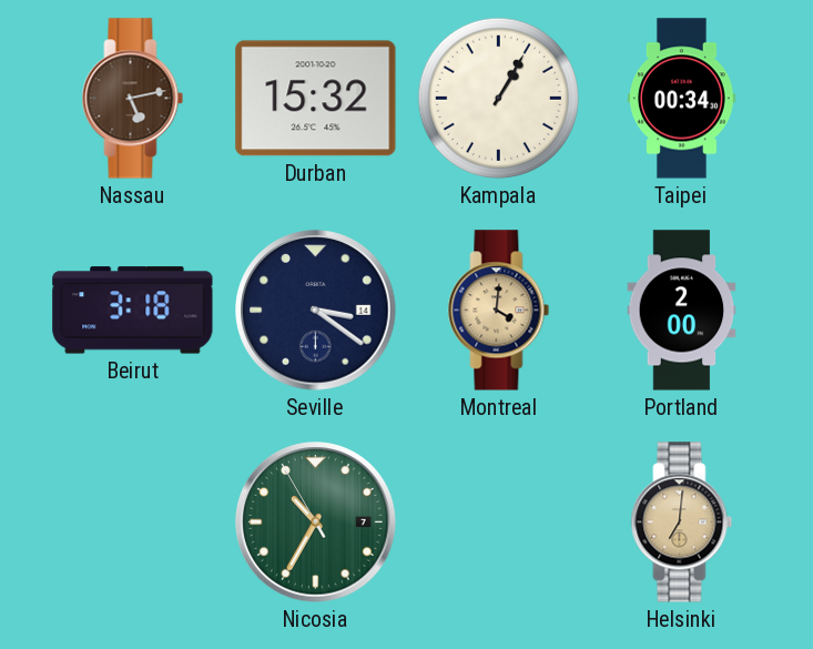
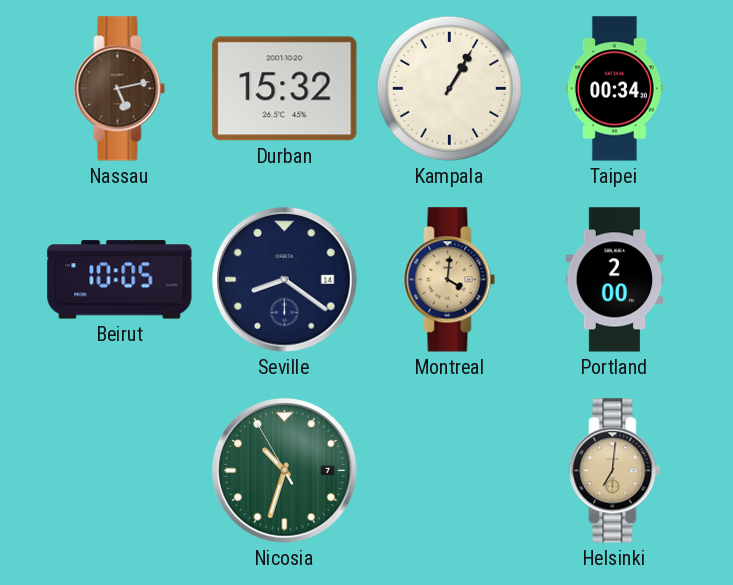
Beirut: 3:18 -> 10:05 (120, 280)
Seville: 3:21 -> 8:21 (285, 280)
Nicosia: 10:34 -> 10:32 (285, 471)
